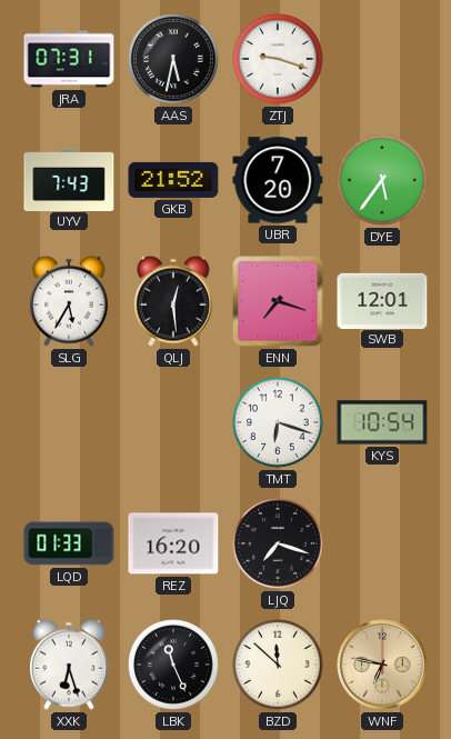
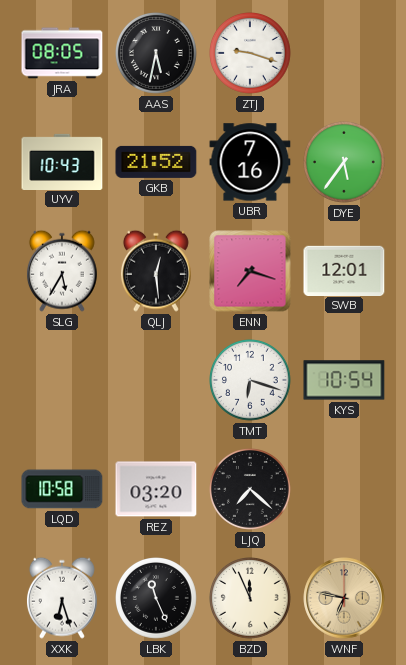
JRA: 07:31 -> 08:05 (62, 53)
UYV: 7:43 -> 10:43 (62, 161)
UBR: 7:20 -> 7:16 (250, 162)
LQD: 01:33 -> 10:58 (62, 489)
REZ: 16:20 -> 03:20 (156, 489)
LJQ: 7:18 -> 7:22 (251, 490)
BZD: 11:52 -> 11:56 (251, 599)
